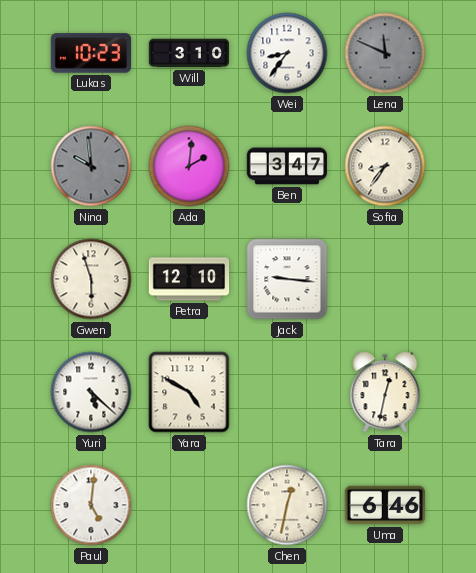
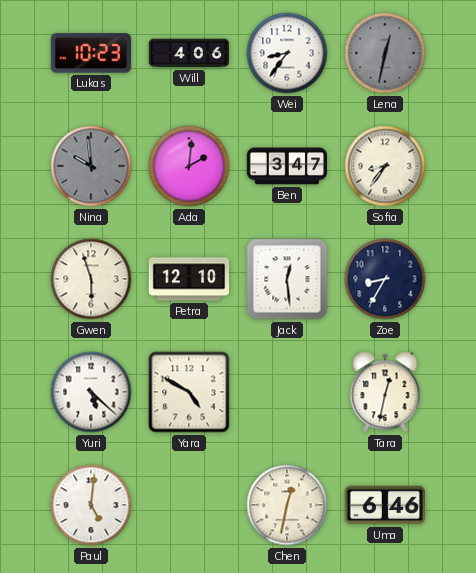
Will: 3:10 -> 4:06 (189, 53)
Lena: 11:49 -> 12:32 (385, 53)
Jack: 9:16 -> 12:29 (287, 279)
Zoe: none -> 8:35 (385, 279)
